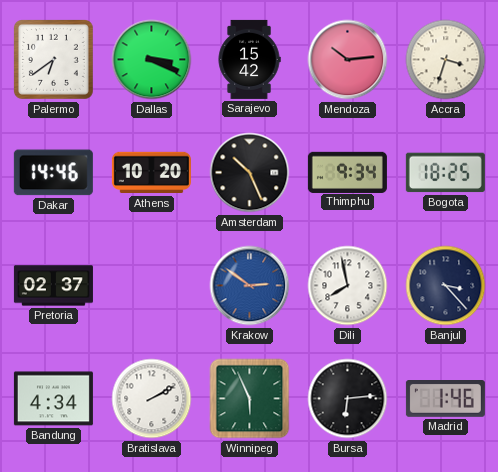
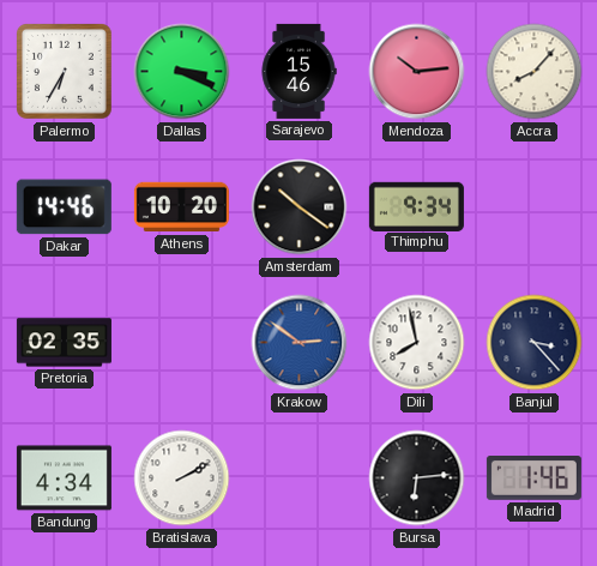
Palermo: 6:39 -> 6:35 (64, 71)
Sarajevo: 15:42 -> 15:46 (298, 71)
Accra: 3:33 -> 8:07 (535, 72)
Amsterdam: 10:26 -> 10:21 (300, 207)
Bogota: 18:25 -> none (445, 173)
Pretoria: 02:37 -> 02:35 (64, 343)
Winnipeg: 5:56 -> none (250, 399)
